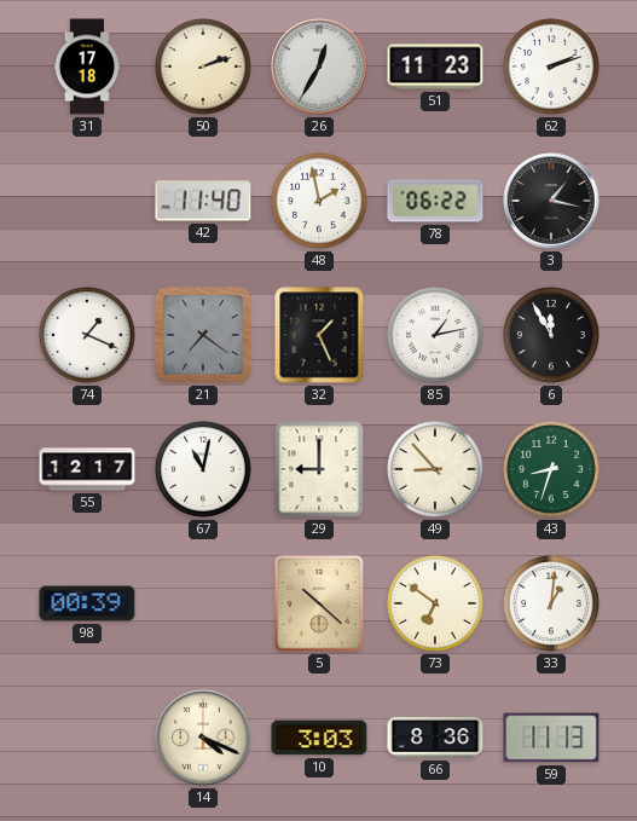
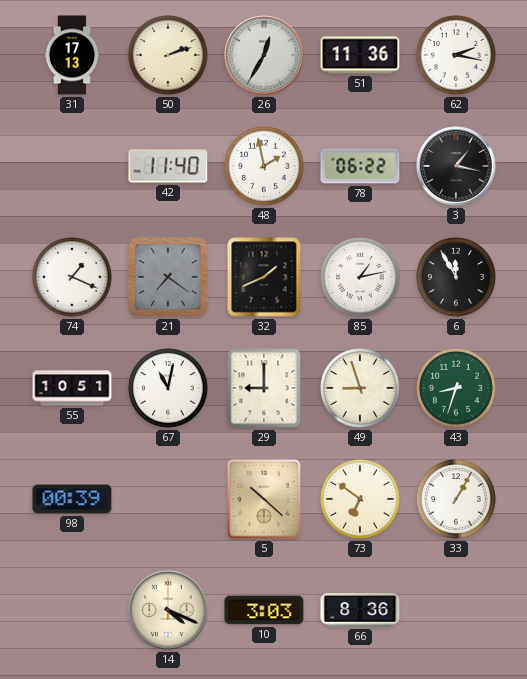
31: 17:18 -> 17:13 (72, 55)
51: 11:23 -> 11:36 (360, 55)
62: 2:12 -> 2:17 (456, 55)
32: 1:26 -> 1:41 (264, 277)
55: 12:17 -> 10:51 (72, 388)
49: 8:53 -> 8:57 (360, 388)
33: 1:01 -> 1:05 (456, 499)
59: 11:13 -> none (551, 738)
